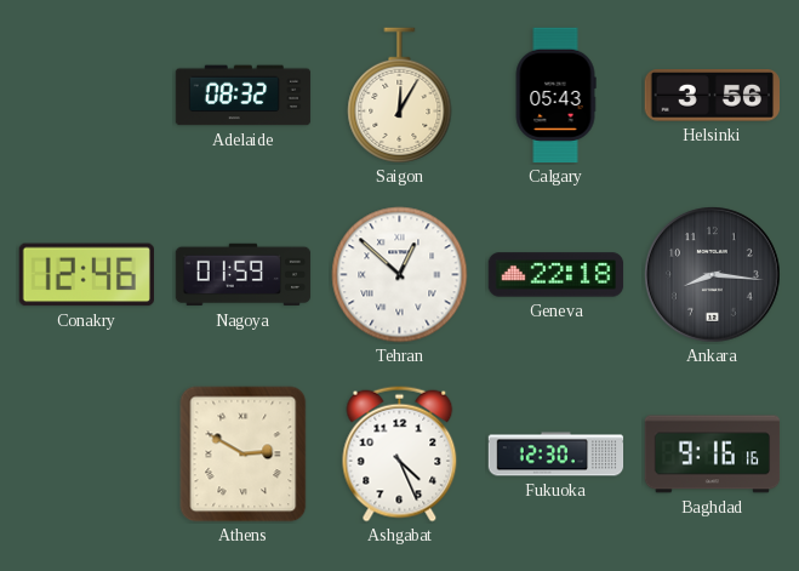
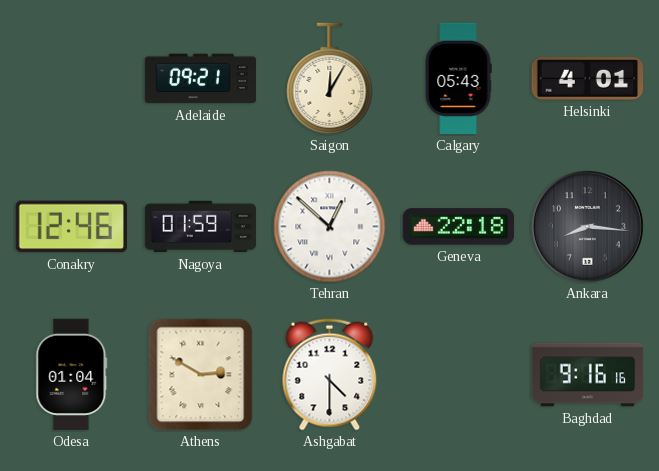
Adelaide: 08:32 -> 09:21 (201, 79)
Helsinki: 3:56 -> 4:01 (587, 79)
Odesa: none -> 01:04 (72, 375)
Ashgabat: 4:26 -> 4:30 (330, 375)
Fukuoka: 12:30 -> none (557, 455)
